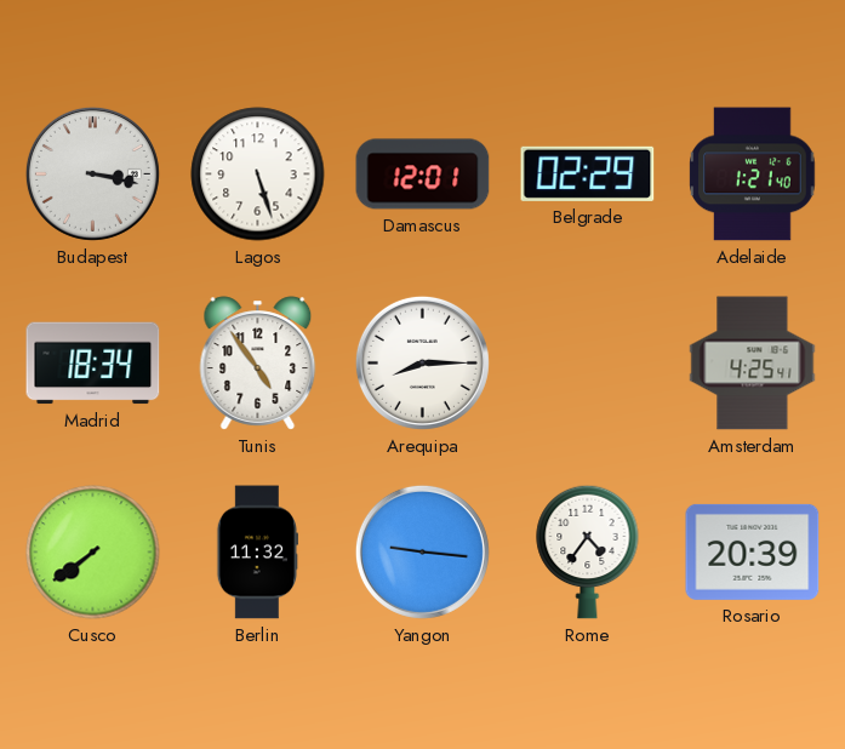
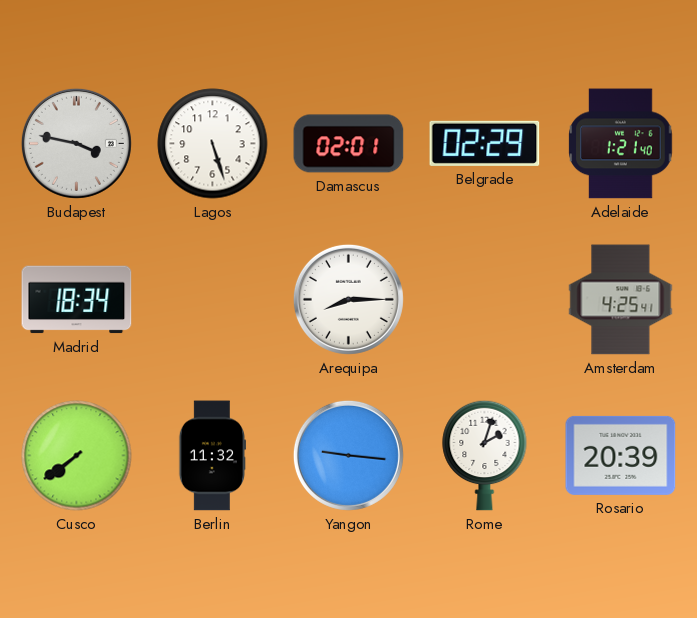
Budapest: 3:17 -> 3:47 (76, 143)
Damascus: 12:01 -> 02:01 (349, 144)
Tunis: 4:54 -> none (258, 364)
Rome: 4:36 -> 2:03 (485, 455)
